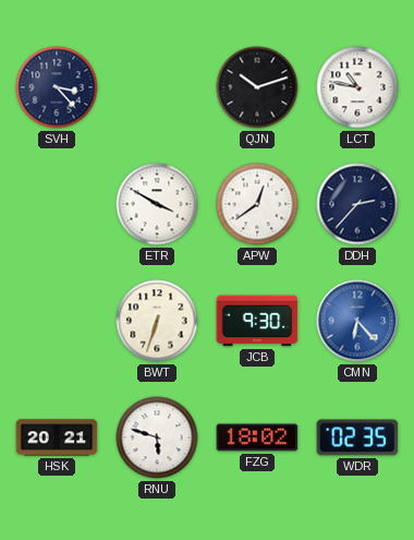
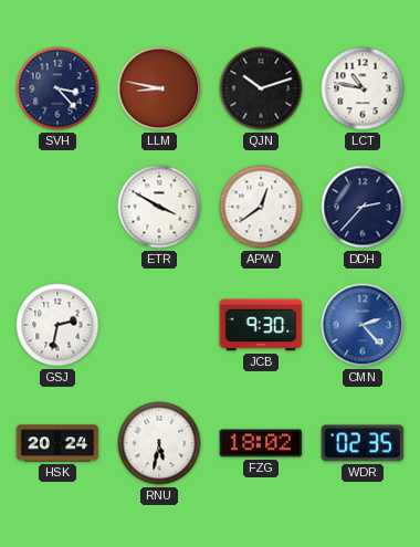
LLM: none -> 8:47 (159, 88)
GSJ: none -> 2:32 (57, 325)
BWT: 6:33 -> none (157, 321)
CMN: 6:23 -> 2:23 (363, 325)
HSK: 20:21 -> 20:24 (57, 443)
RNU: 5:48 -> 5:32 (159, 443)
